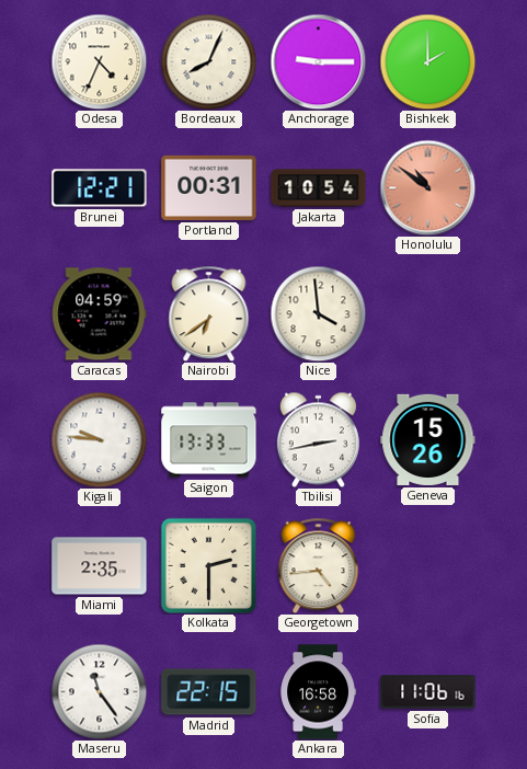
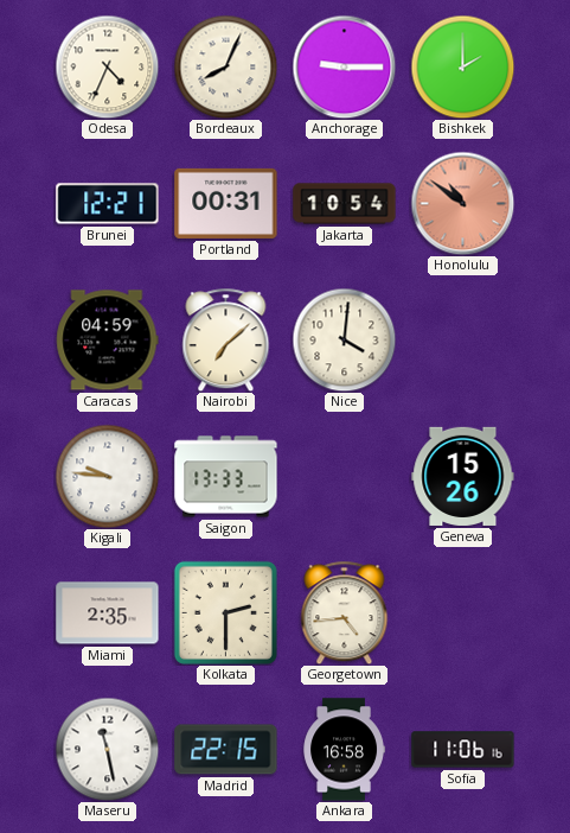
Nairobi: 6:39 -> 7:08 (226, 339)
Nice: 3:59 -> 4:01 (344, 339)
Tbilisi: 2:43 -> none (318, 439)
Maseru: 11:24 -> 11:28 (107, 749)
